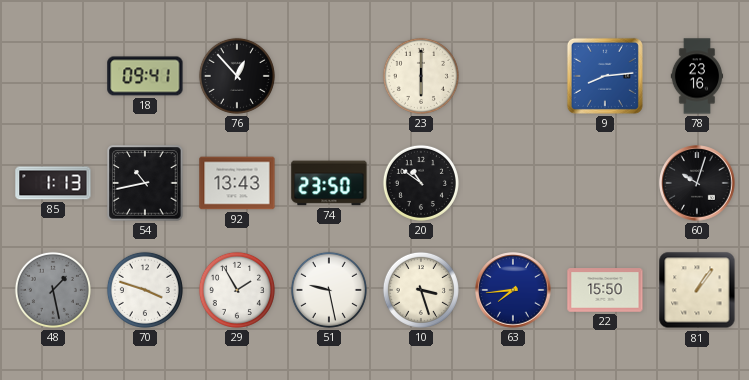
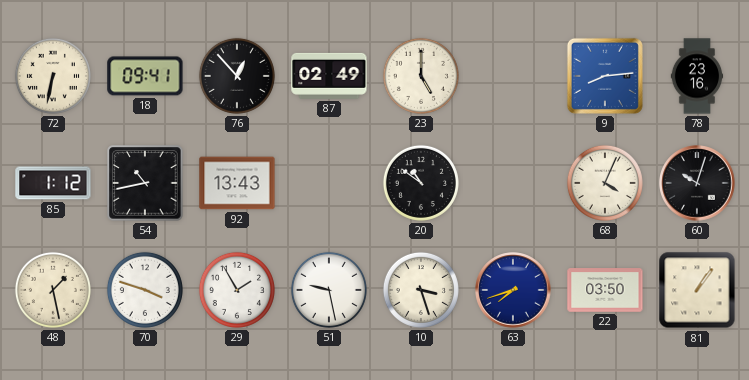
72: none -> 6:32 (53, 76)
87: none -> 02:49 (329, 76)
23: 6:00 -> 5:00 (421, 76)
85: 1:13 -> 1:12 (53, 183)
74: 23:50 -> none (329, 183)
68: none -> 4:04 (605, 183)
48 dial: grey -> cream (53, 290)
63: 7:44 -> 7:42 (513, 290)
22: 15:50 -> 03:50 (605, 290)
